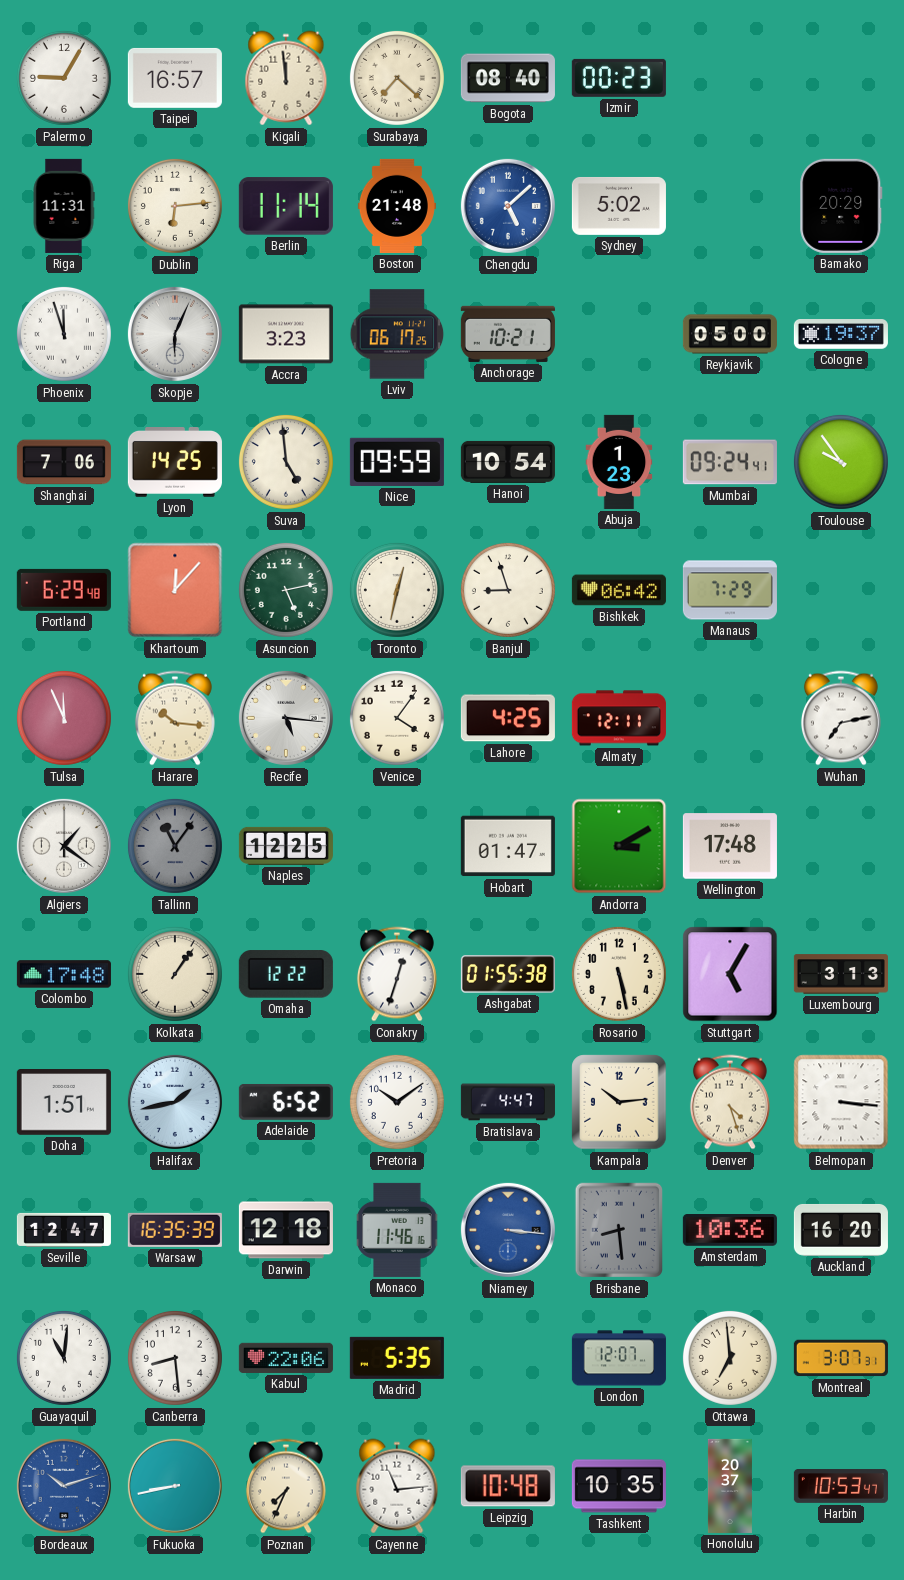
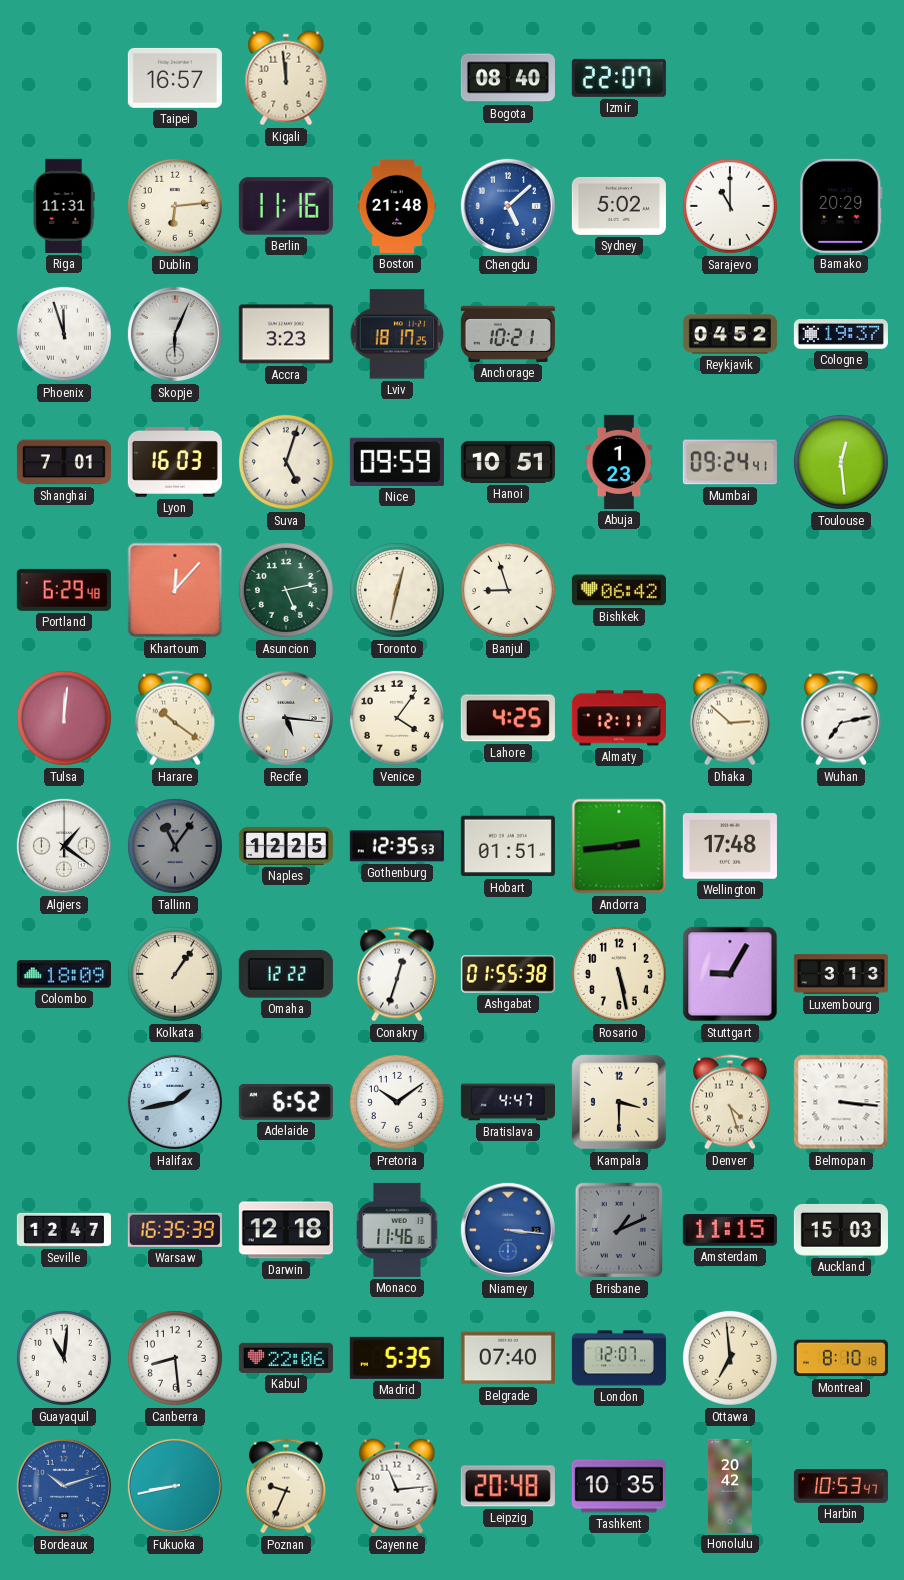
Palermo: 9:05 -> none (64, 78)
Surabaya: 7:22 -> none (397, 78)
Izmir: 00:23 -> 22:07 (619, 78)
Berlin: 11:14 -> 11:16 (286, 206)
Sarajevo: none -> 11:00 (730, 206)
Lviv: 06:17 -> 18:17 (397, 334)
Reykjavik: 05:00 -> 04:52 (730, 334)
Shanghai: 7:06 -> 7:01 (64, 462)
Lyon: 14:25 -> 16:03 (175, 463)
Suva: 4:59 -> 5:03 (286, 462)
Hanoi: 10:54 -> 10:51 (508, 462)
Toulouse: 9:54 -> 12:29 (841, 462)
Manaus: 7:29 -> none (730, 590)
Tulsa: 11:56 -> 12:01 (64, 718)
Harare: 10:16 -> 10:21 (175, 718)
Dhaka: none -> 2:52 (730, 718)
Gothenburg: none -> 12:35 (397, 846)
Hobart: 01:47 -> 01:51 (508, 846)
Andorra: 3:10 -> 2:44 (619, 846)
Colombo: 17:48 -> 18:09 (64, 974)
Stuttgart: 5:05 -> 9:05 (730, 974)
Doha: 1:51 -> none (64, 1103)
Kampala: 10:14 -> 3:30 (619, 1102)
Brisbane: 8:29 -> 1:11 (619, 1230)
Amsterdam: 10:36 -> 11:15 (730, 1231)
Auckland: 16:20 -> 15:03 (841, 1230)
Belgrade: none -> 07:40 (508, 1358)
Montreal: 3:07 -> 8:10 (841, 1358)
Poznan: 7:34 -> 9:34 (286, 1486)
Leipzig: 10:48 -> 20:48 (508, 1486)
Honolulu: 20:37 -> 20:42 (730, 1486)
